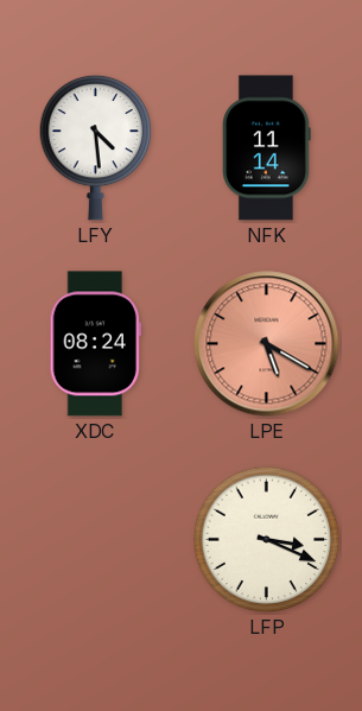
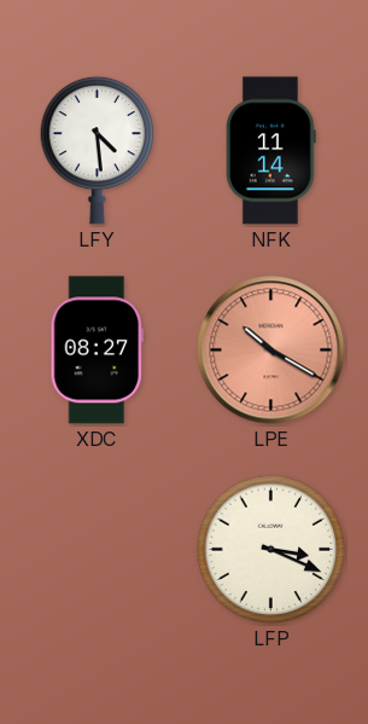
XDC: 08:24 -> 08:27 (97, 351)
LPE: 5:20 -> 10:20 (271, 351)
